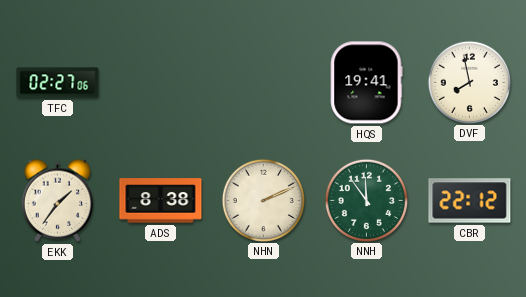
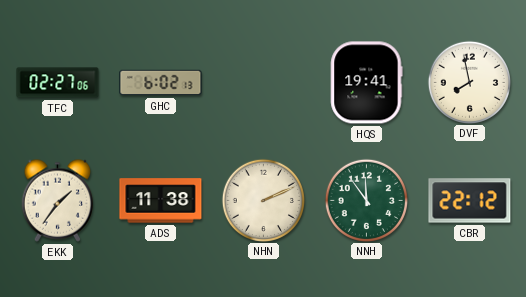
GHC: none -> 6:02 (161, 83)
ADS: 8:38 -> 11:38 (161, 201)
